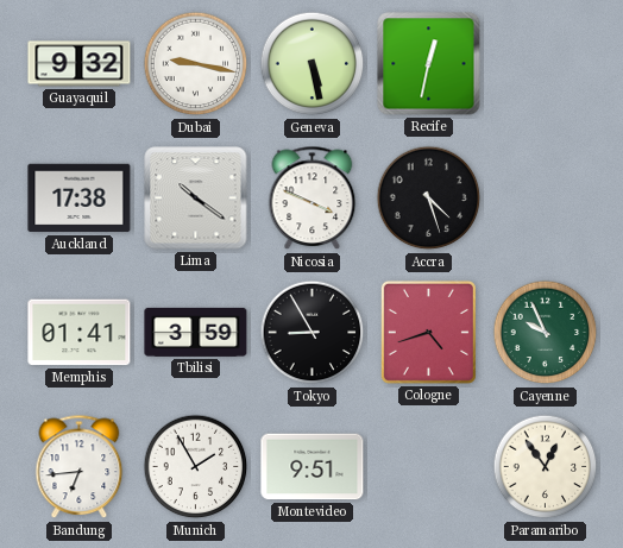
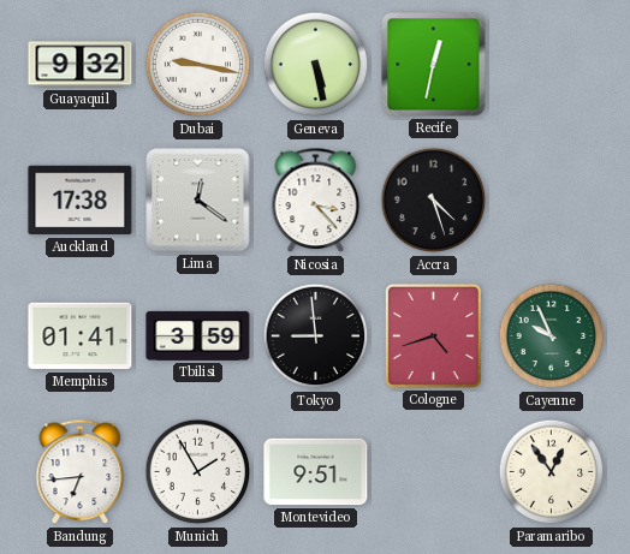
Lima: 10:21 -> 12:21 (198, 201)
Nicosia: 3:49 -> 3:23 (316, 201)
Tokyo: 8:55 -> 8:59 (316, 336)
